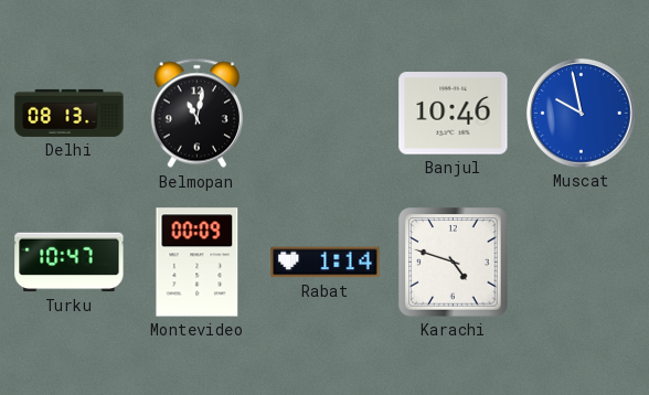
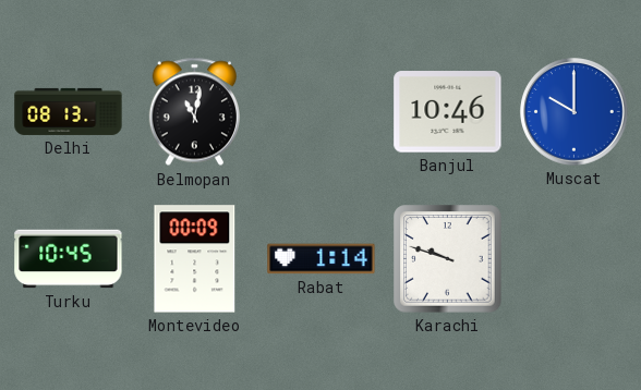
Muscat: 9:58 -> 10:00 (575, 112)
Turku: 10:47 -> 10:45 (69, 259)
Karachi: 4:48 -> 9:48 (448, 259)
